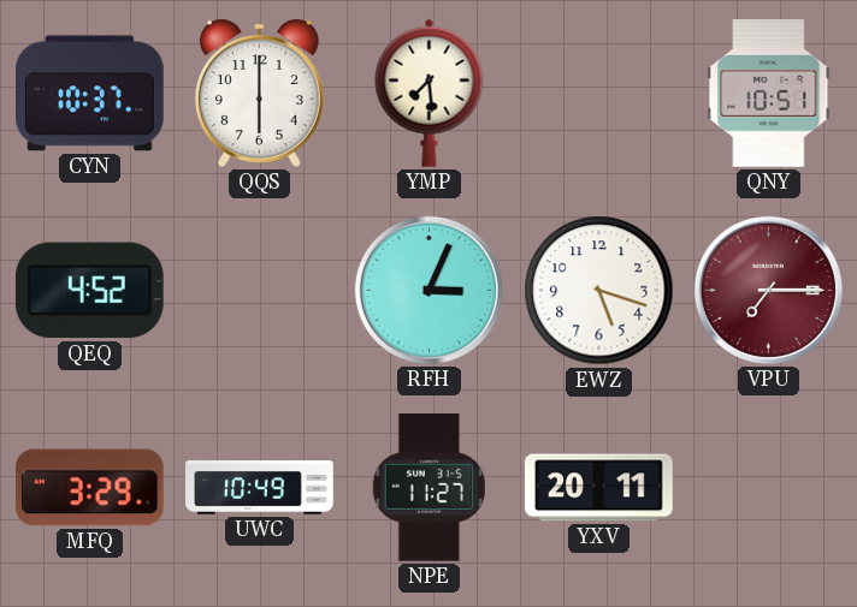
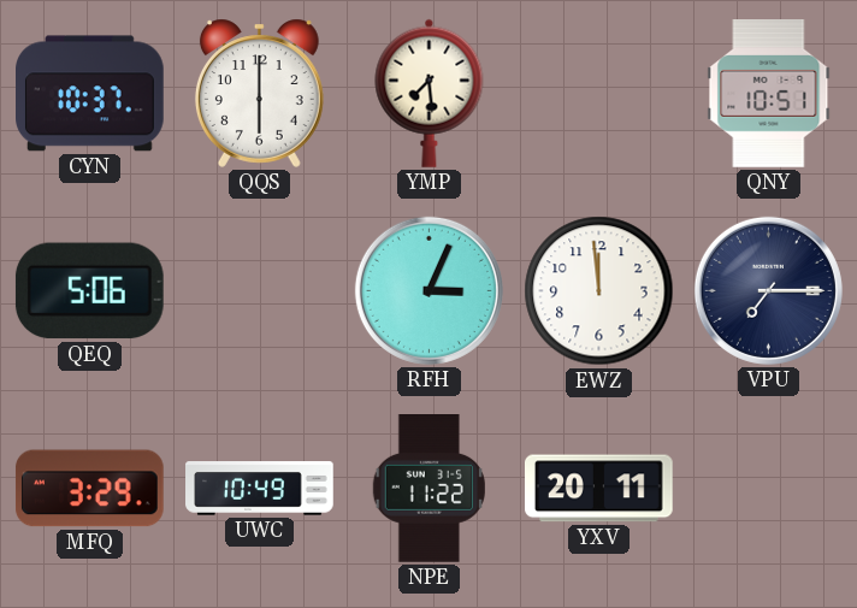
QEQ: 4:52 -> 5:06 (89, 291)
EWZ: 5:18 -> 11:59 (599, 291)
VPU dial: burgundy -> navy (768, 290)
NPE: 11:27 -> 11:22 (428, 489)
